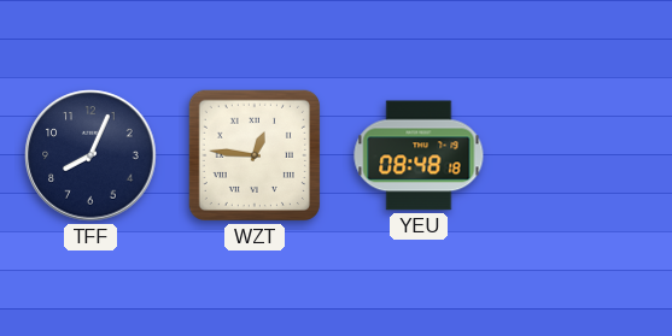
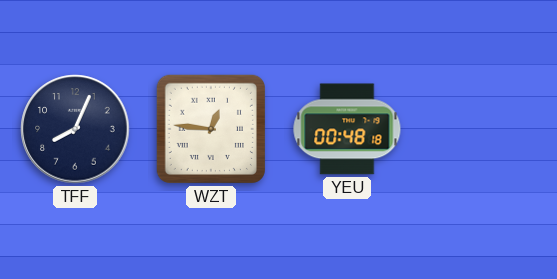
YEU: 08:48 -> 00:48 (347, 129)
